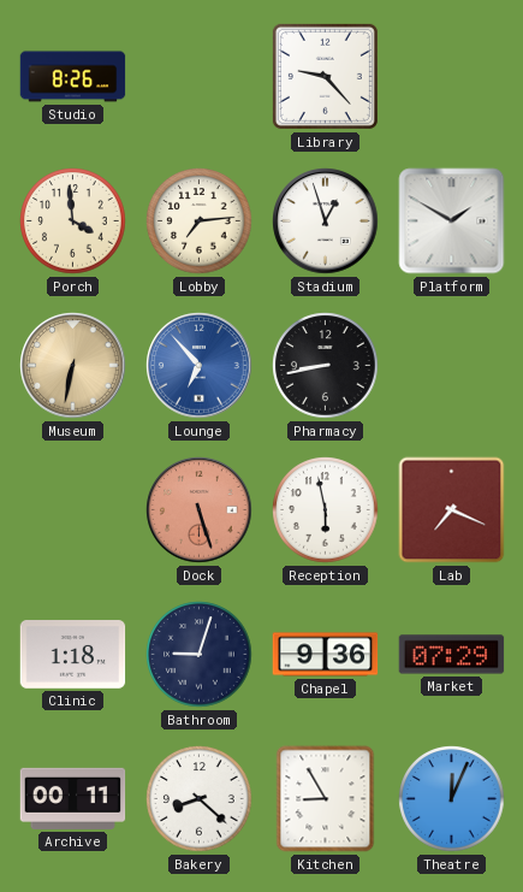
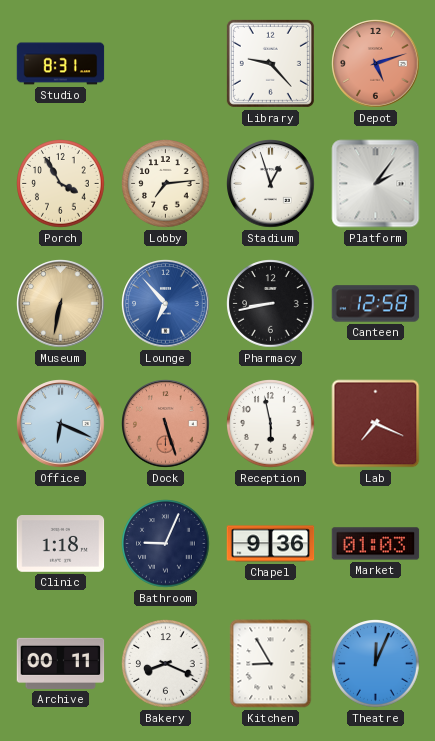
Studio: 8:26 -> 8:31 (61, 64)
Depot: none -> 5:12 (376, 64)
Porch: 3:59 -> 3:55 (61, 184)
Platform: 1:50 -> 2:06 (376, 184)
Canteen: none -> 12:58 (376, 304)
Office: none -> 6:19 (61, 424)
Bathroom: 9:03 -> 9:04 (166, 544)
Market: 07:29 -> 01:03 (376, 544)
Bakery: 8:22 -> 8:19 (166, 664)
